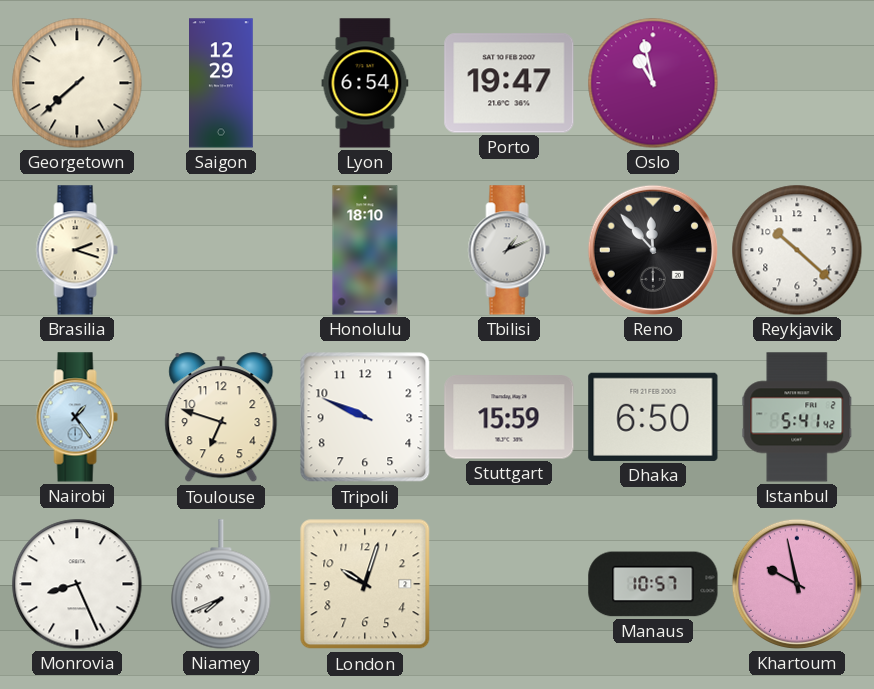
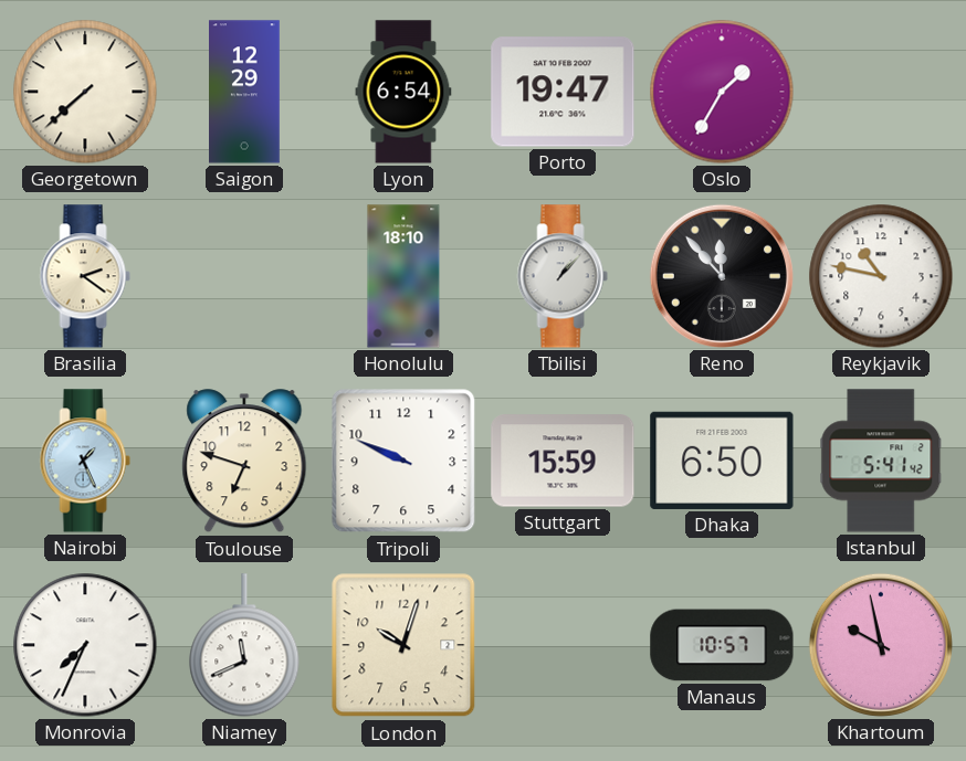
Oslo: 10:58 -> 1:35 (722, 92)
Brasilia: 2:18 -> 2:21 (85, 276)
Tbilisi: 1:11 -> 1:07 (563, 276)
Reykjavik: 10:22 -> 10:47 (881, 276)
Nairobi: 1:24 -> 1:26 (85, 461)
Monrovia: 8:26 -> 7:34 (85, 645)
Niamey: 7:41 -> 11:41 (244, 645)
